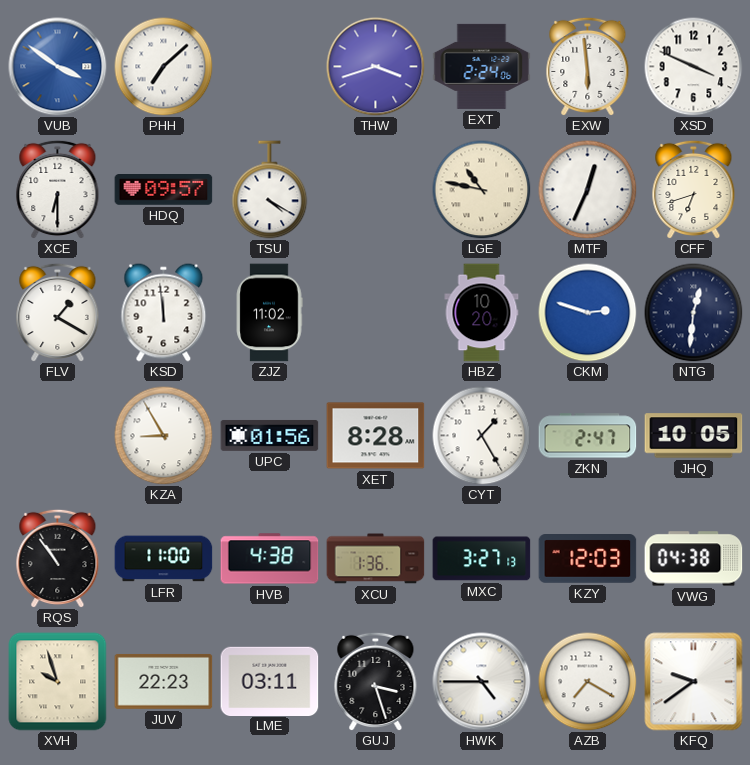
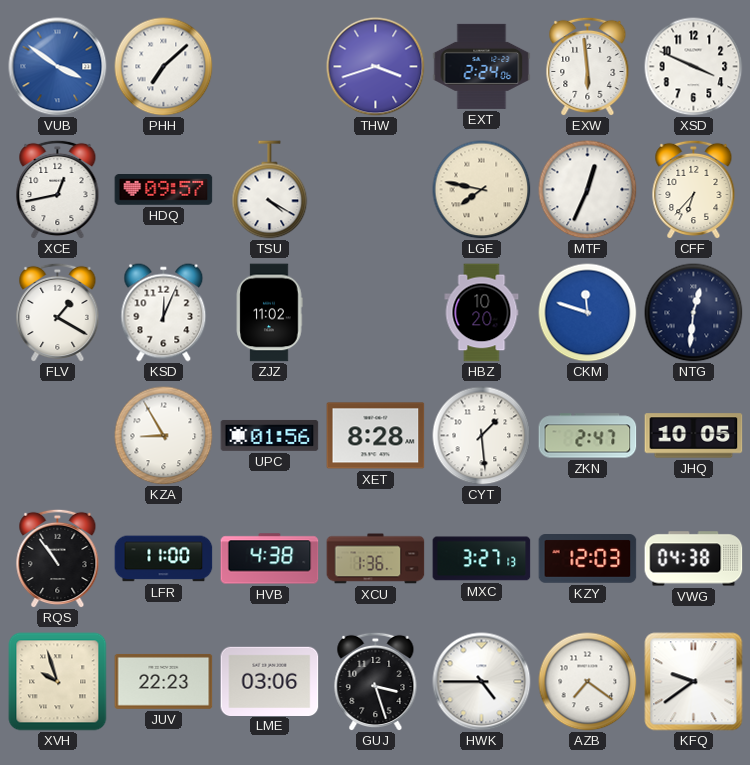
XCE: 6:30 -> 12:43 (58, 189)
LGE: 10:47 -> 7:47 (482, 190)
CFF: 6:42 -> 6:37 (694, 189)
KSD: 11:59 -> 12:04 (164, 313)
CKM: 2:48 -> 11:48 (588, 313)
CYT: 1:25 -> 1:29 (482, 436)
LME: 03:11 -> 03:06 (270, 681)
AZB: 7:20 -> 7:21 (588, 682)
